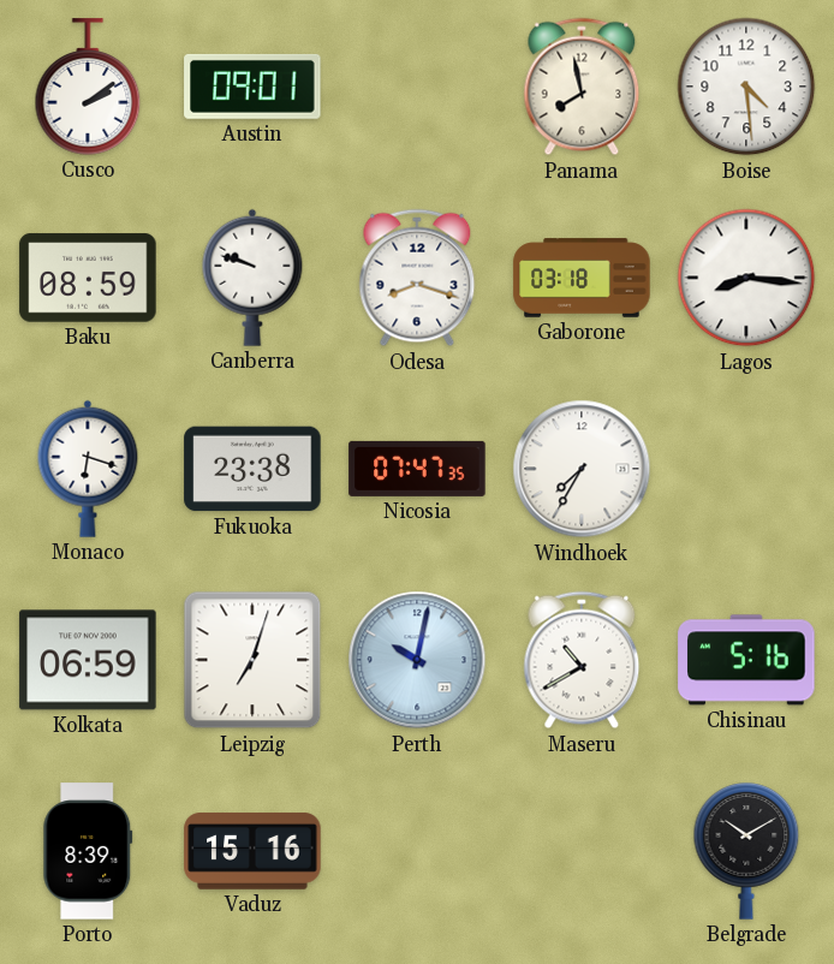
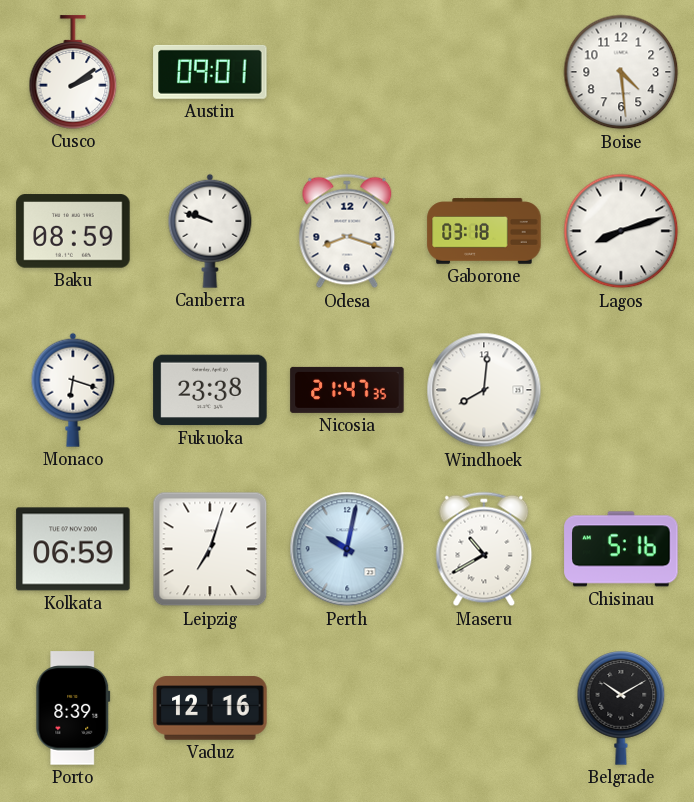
Panama: 7:58 -> none (582, 87)
Lagos: 8:16 -> 8:12 (621, 231)
Nicosia: 07:47 -> 21:47 (347, 390)
Windhoek: 7:35 -> 8:01 (484, 390)
Vaduz: 15:16 -> 12:16 (210, 708)
